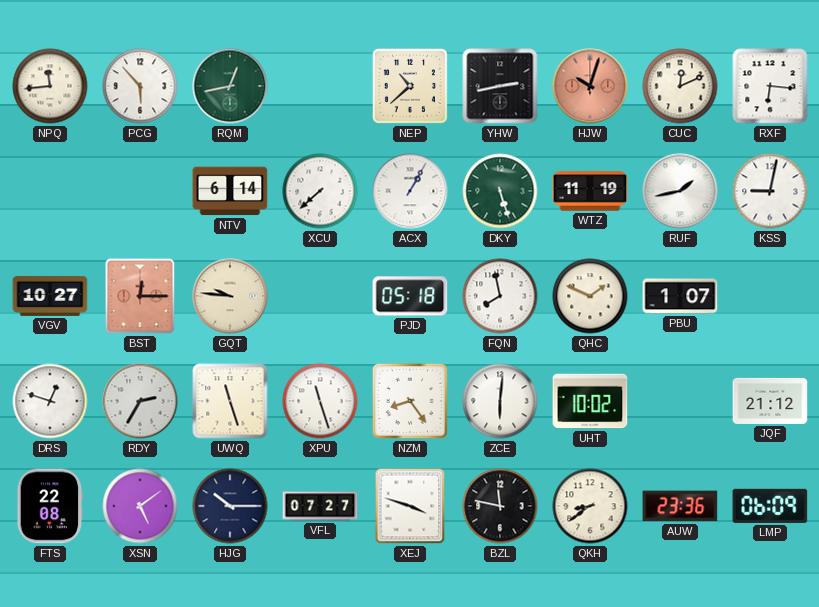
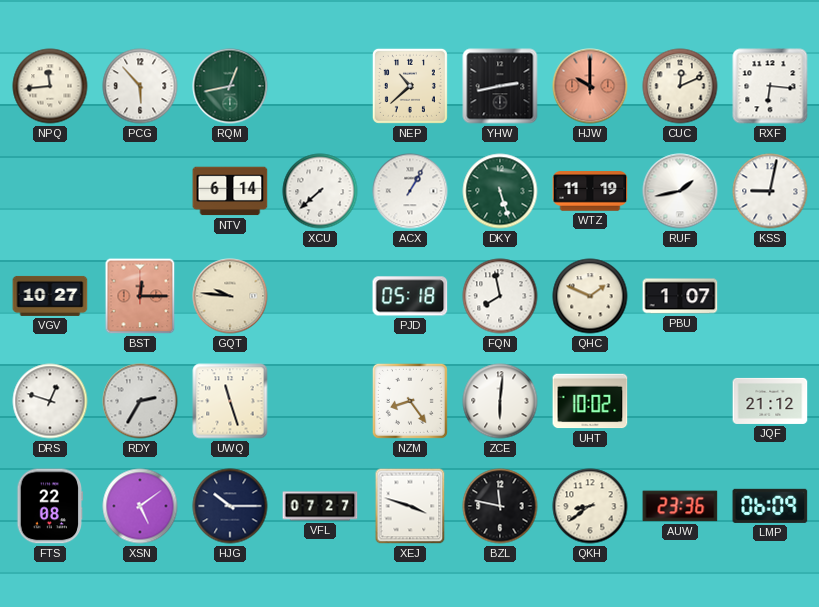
HJW: 10:03 -> 10:00 (590, 86)
XPU: 11:27 -> none (320, 401)
